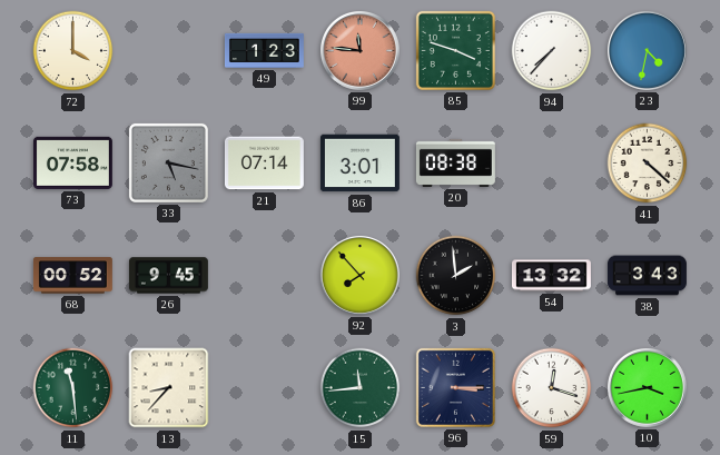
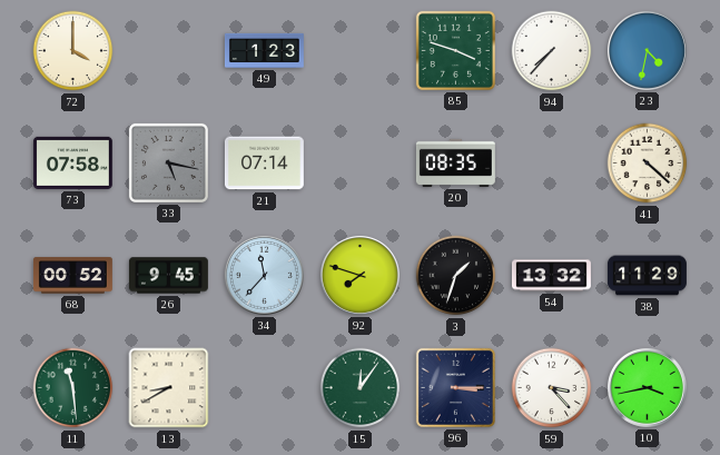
99: 11:46 -> none (359, 50)
86: 3:01 -> none (359, 164)
20: 08:38 -> 08:35 (455, 162)
34: none -> 11:37 (264, 275)
92: 7:53 -> 7:48 (359, 275)
3: 1:59 -> 1:33 (456, 276)
38: 3:43 -> 11:29 (647, 276)
13: 8:37 -> 8:40 (169, 388)
15: 11:44 -> 12:06 (361, 388)
59: 12:18 -> 3:23 (552, 388)
